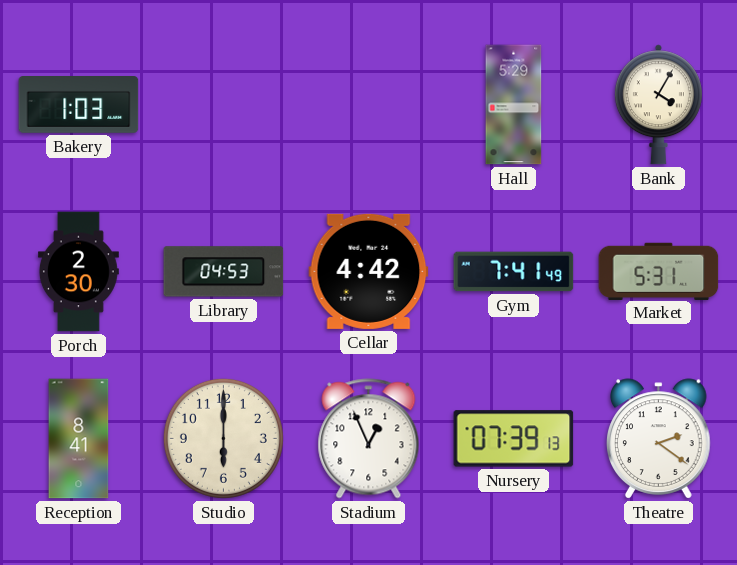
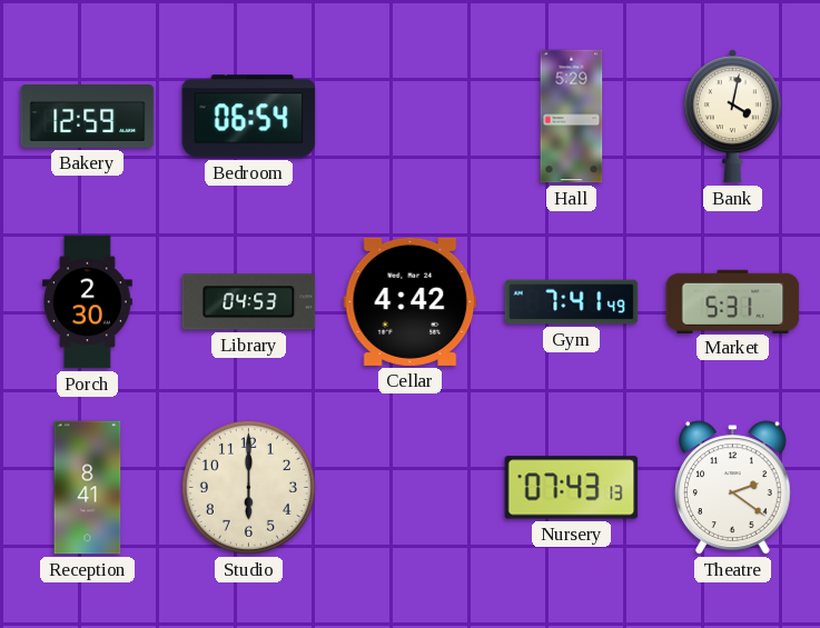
Bakery: 1:03 -> 12:59 (88, 117)
Bedroom: none -> 06:54 (249, 117)
Bank: 4:05 -> 4:02 (732, 117)
Stadium: 12:56 -> none (369, 439)
Nursery: 07:39 -> 07:43 (572, 488)
